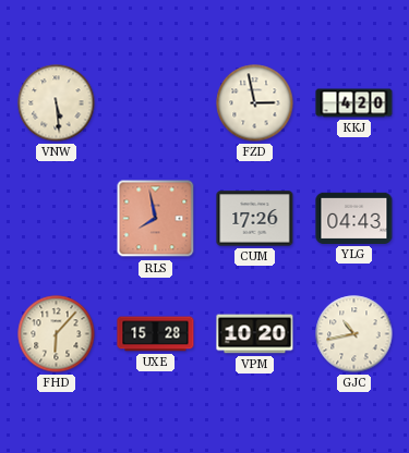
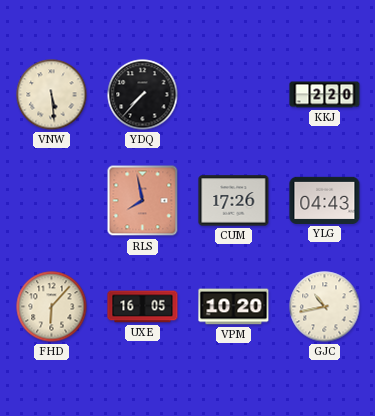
YDQ: none -> 7:37 (143, 95)
FZD: 2:58 -> none (255, 103)
KKJ: 4:20 -> 2:20 (325, 95)
UXE: 15:28 -> 16:05 (143, 307)
